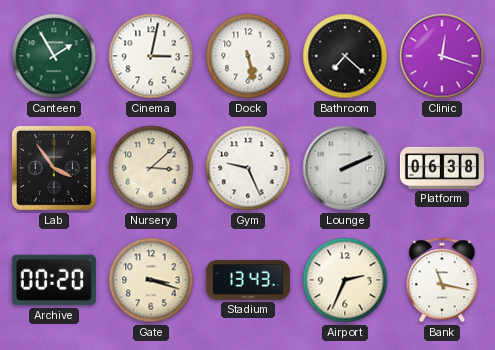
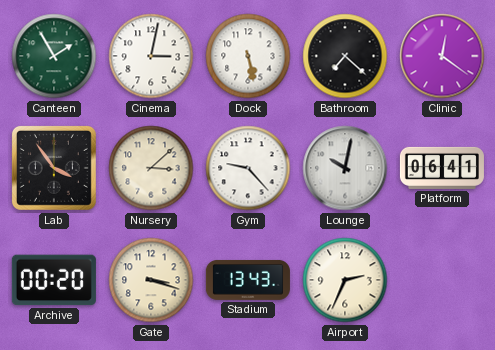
Clinic: 12:18 -> 12:21 (442, 56)
Gym: 9:26 -> 9:23 (248, 168)
Lounge: 2:11 -> 10:02 (345, 168)
Platform: 06:38 -> 06:41 (442, 168)
Bank: 11:17 -> none (442, 280)
